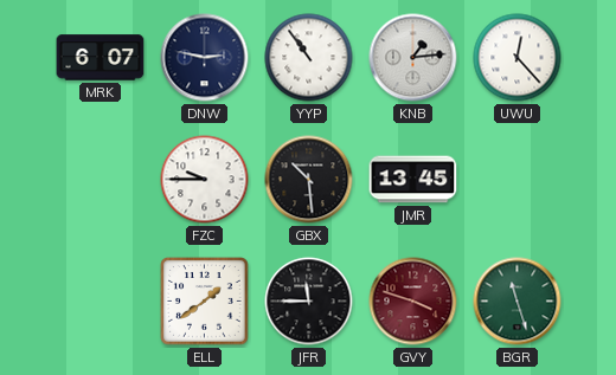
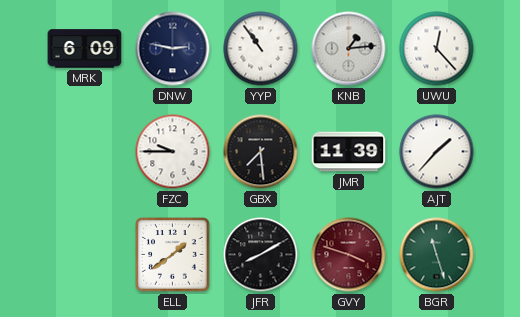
MRK: 6:07 -> 6:09 (85, 49)
GBX: 10:29 -> 7:29 (261, 152)
JMR: 13:45 -> 11:39 (349, 152)
AJT: none -> 1:37 (437, 152)
JFR: 11:45 -> 8:10 (261, 255)
